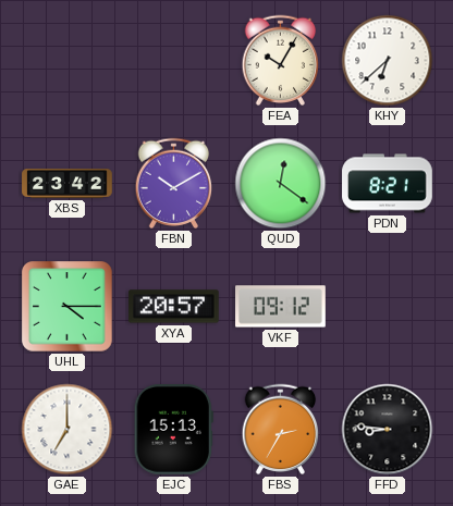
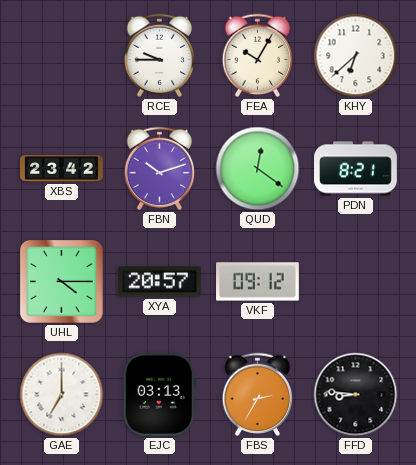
RCE: none -> 9:45 (160, 56)
FBN: 10:10 -> 10:12 (160, 169)
EJC: 15:13 -> 03:13 (159, 395)
